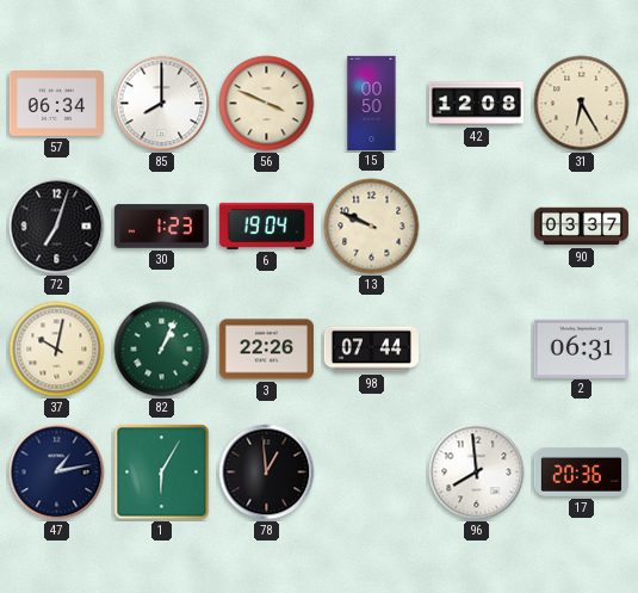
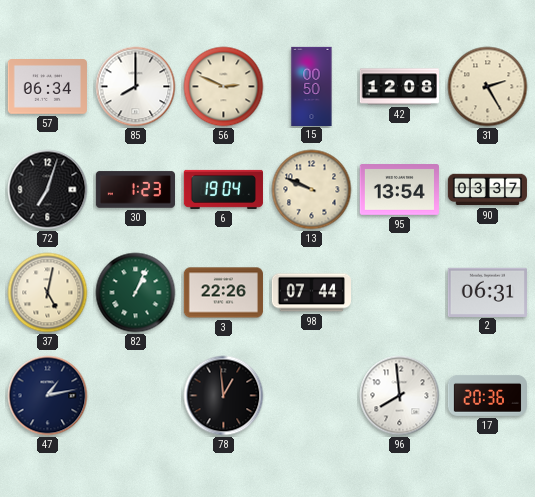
56: 3:49 -> 2:49 (224, 87)
31: 6:25 -> 2:25 (488, 87)
95: none -> 13:54 (399, 190)
37: 10:02 -> 5:02 (48, 293)
1: 6:05 -> none (162, 472)
